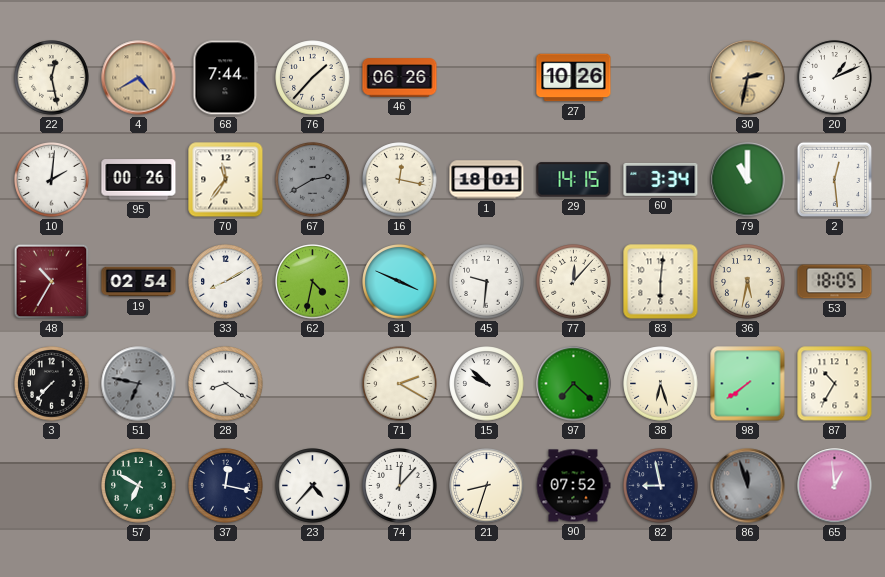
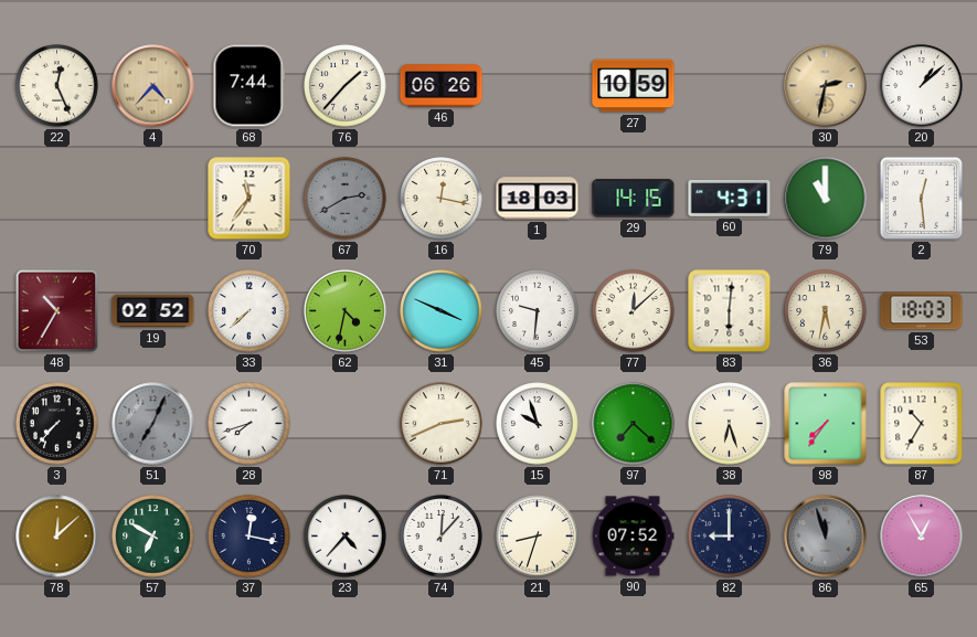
22: 12:28 -> 12:26 (57, 86)
4: 4:40 -> 4:37 (153, 86)
27: 10:26 -> 10:59 (634, 86)
20: 1:11 -> 1:08 (922, 86)
10: 2:01 -> none (52, 180)
95: 00:26 -> none (139, 180)
1: 18:01 -> 18:03 (538, 199)
60: 3:34 -> 4:31 (730, 198)
19: 02:54 -> 02:52 (153, 311)
33: 8:10 -> 7:38 (249, 311)
77: 12:07 -> 12:08 (634, 311)
53: 18:05 -> 18:03 (922, 311)
51: 6:47 -> 7:04 (153, 424)
28: 8:21 -> 7:42 (249, 424)
71: 2:20 -> 2:41 (442, 424)
15: 9:52 -> 9:57 (538, 424)
98: 7:39 -> 7:36 (826, 424)
78: none -> 12:08 (57, 537)
82: 8:58 -> 9:00 (730, 537)
65: 12:59 -> 12:55 (922, 537)
